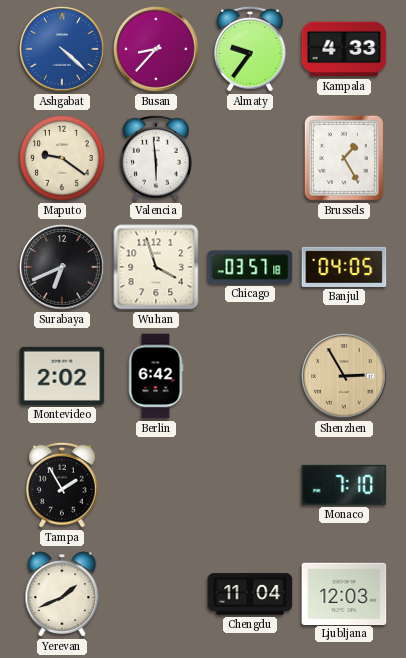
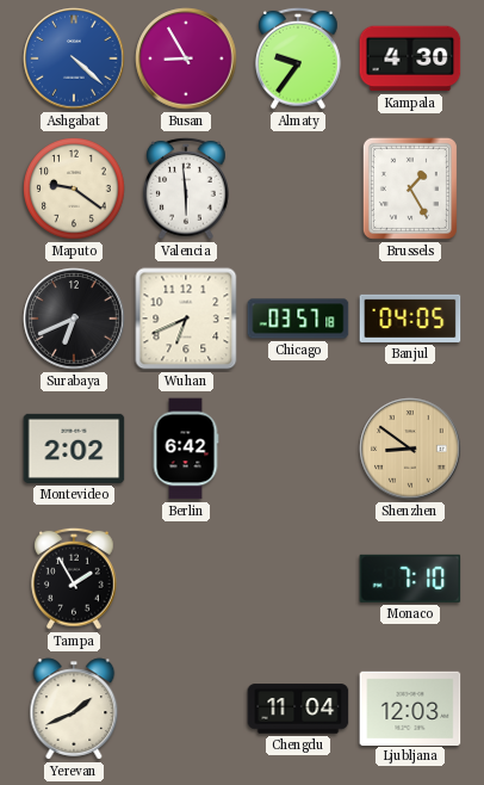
Busan: 8:37 -> 8:55 (186, 58)
Kampala: 4:33 -> 4:30 (410, 58)
Wuhan: 3:57 -> 6:41 (186, 319)
Shenzhen: 2:55 -> 8:51 (410, 449)
